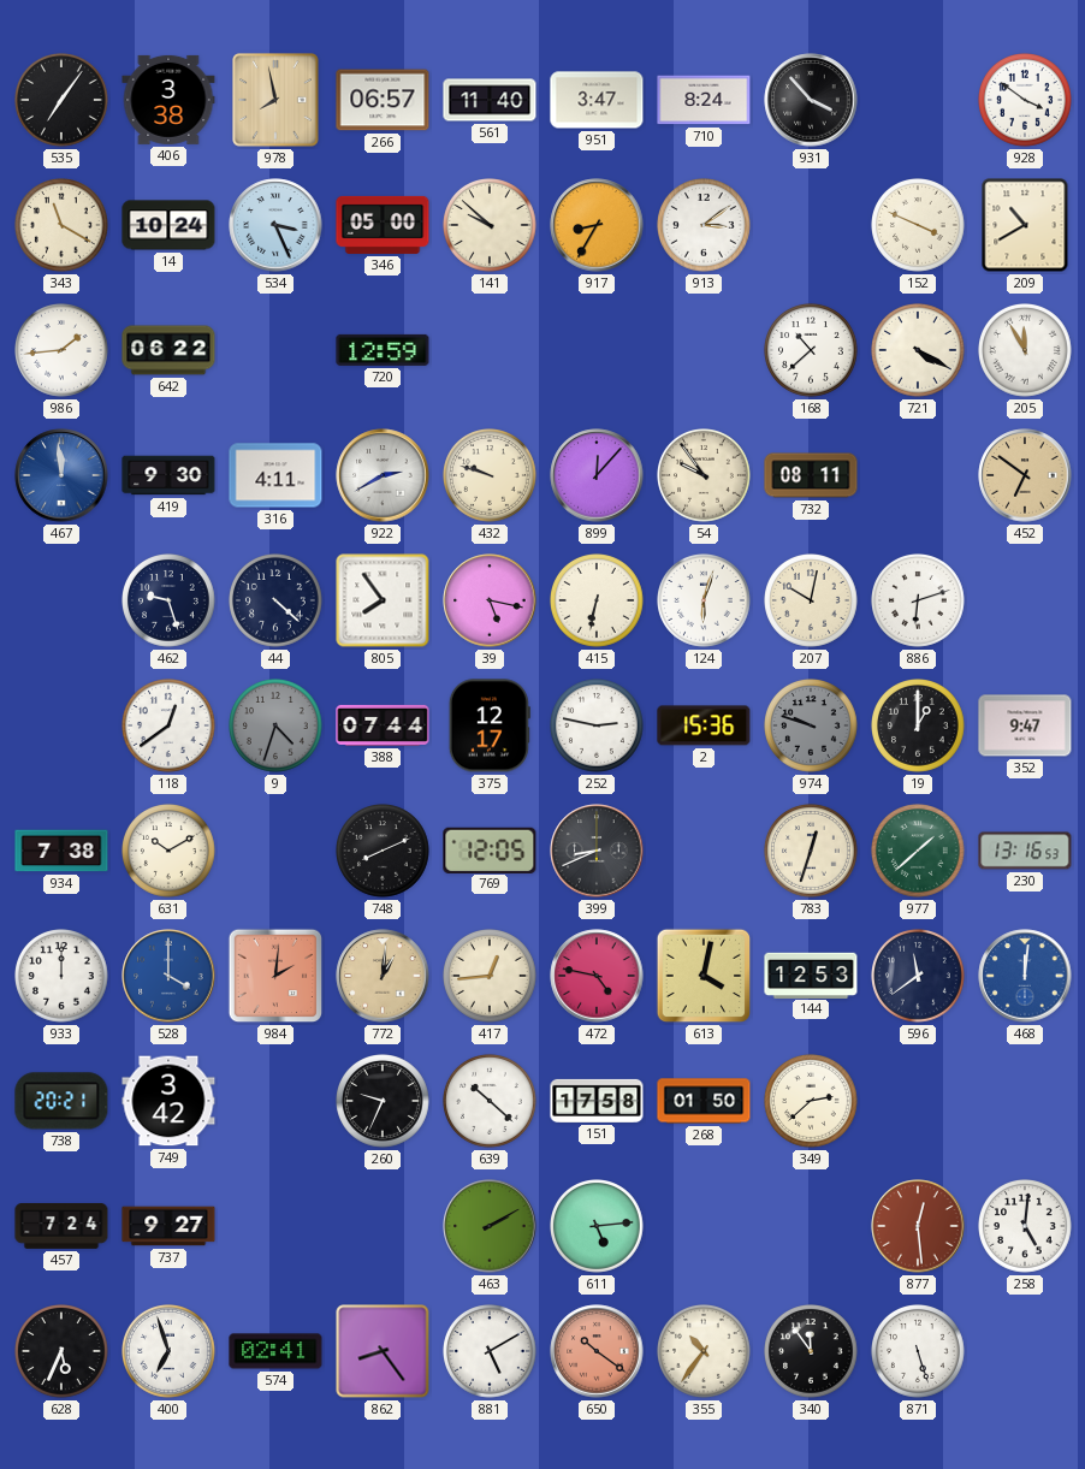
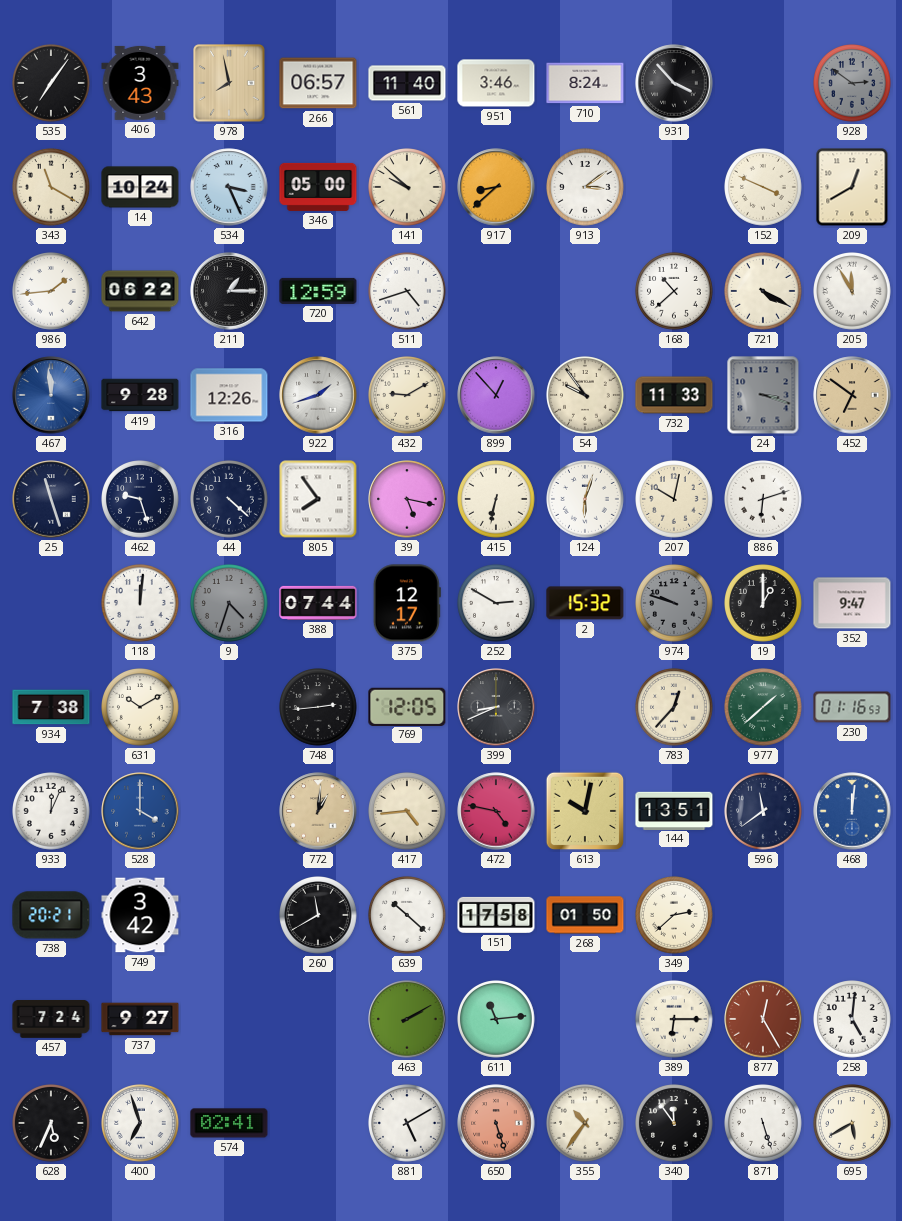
406: 3:38 -> 3:43 (140, 83)
951: 3:47 -> 3:46 (496, 83)
928: 3:51 -> 2:51 (853, 84)
928 dial: white -> grey (853, 84)
917: 8:35 -> 8:38 (496, 187)
209: 10:40 -> 12:40 (852, 187)
211: none -> 1:15 (229, 291)
511: none -> 4:42 (408, 292)
419: 9:30 -> 9:28 (140, 395)
316: 4:11 -> 12:26 (229, 395)
922: 2:40 -> 1:42 (318, 395)
432: 9:48 -> 9:10 (408, 396)
899: 12:07 -> 12:53 (496, 395)
732: 08:11 -> 11:33 (674, 395)
24: none -> 3:18 (763, 395)
25: none -> 11:27 (51, 499)
118: 12:39 -> 12:01 (141, 604)
252: 2:47 -> 2:50 (497, 604)
2: 15:36 -> 15:32 (585, 603)
748: 8:11 -> 2:44 (319, 708)
783: 12:33 -> 12:37 (675, 708)
230: 13:16 -> 01:16 (852, 707)
933: 12:00 -> 12:04 (52, 812)
984: 2:01 -> none (275, 976)
417: 12:44 -> 4:44 (408, 812)
613: 4:02 -> 10:02 (585, 811)
144: 12:53 -> 13:51 (674, 810)
260: 9:34 -> 11:40 (319, 916)
611: 5:14 -> 11:14 (497, 1020)
389: none -> 6:15 (675, 1020)
877: 12:29 -> 12:25 (763, 1019)
862: 8:24 -> none (383, 1351)
650: 10:21 -> 5:27 (496, 1123)
695: none -> 5:40 (853, 1124)
